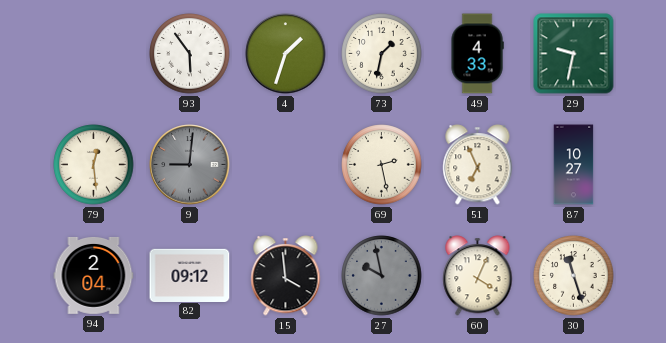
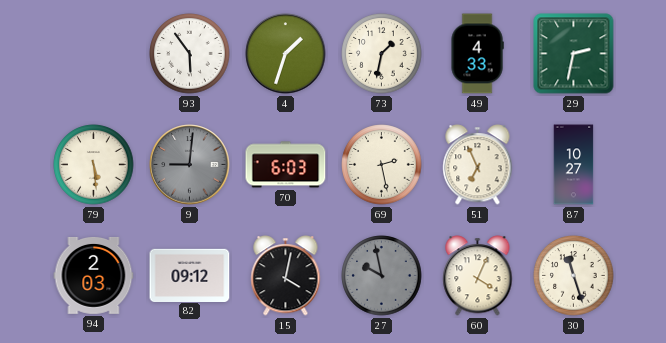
29: 9:32 -> 2:32 (574, 54)
79: 12:29 -> 5:29 (94, 165)
70: none -> 6:03 (286, 165)
94: 2:04 -> 2:03 (94, 275)
15: 3:59 -> 4:02 (286, 276)
